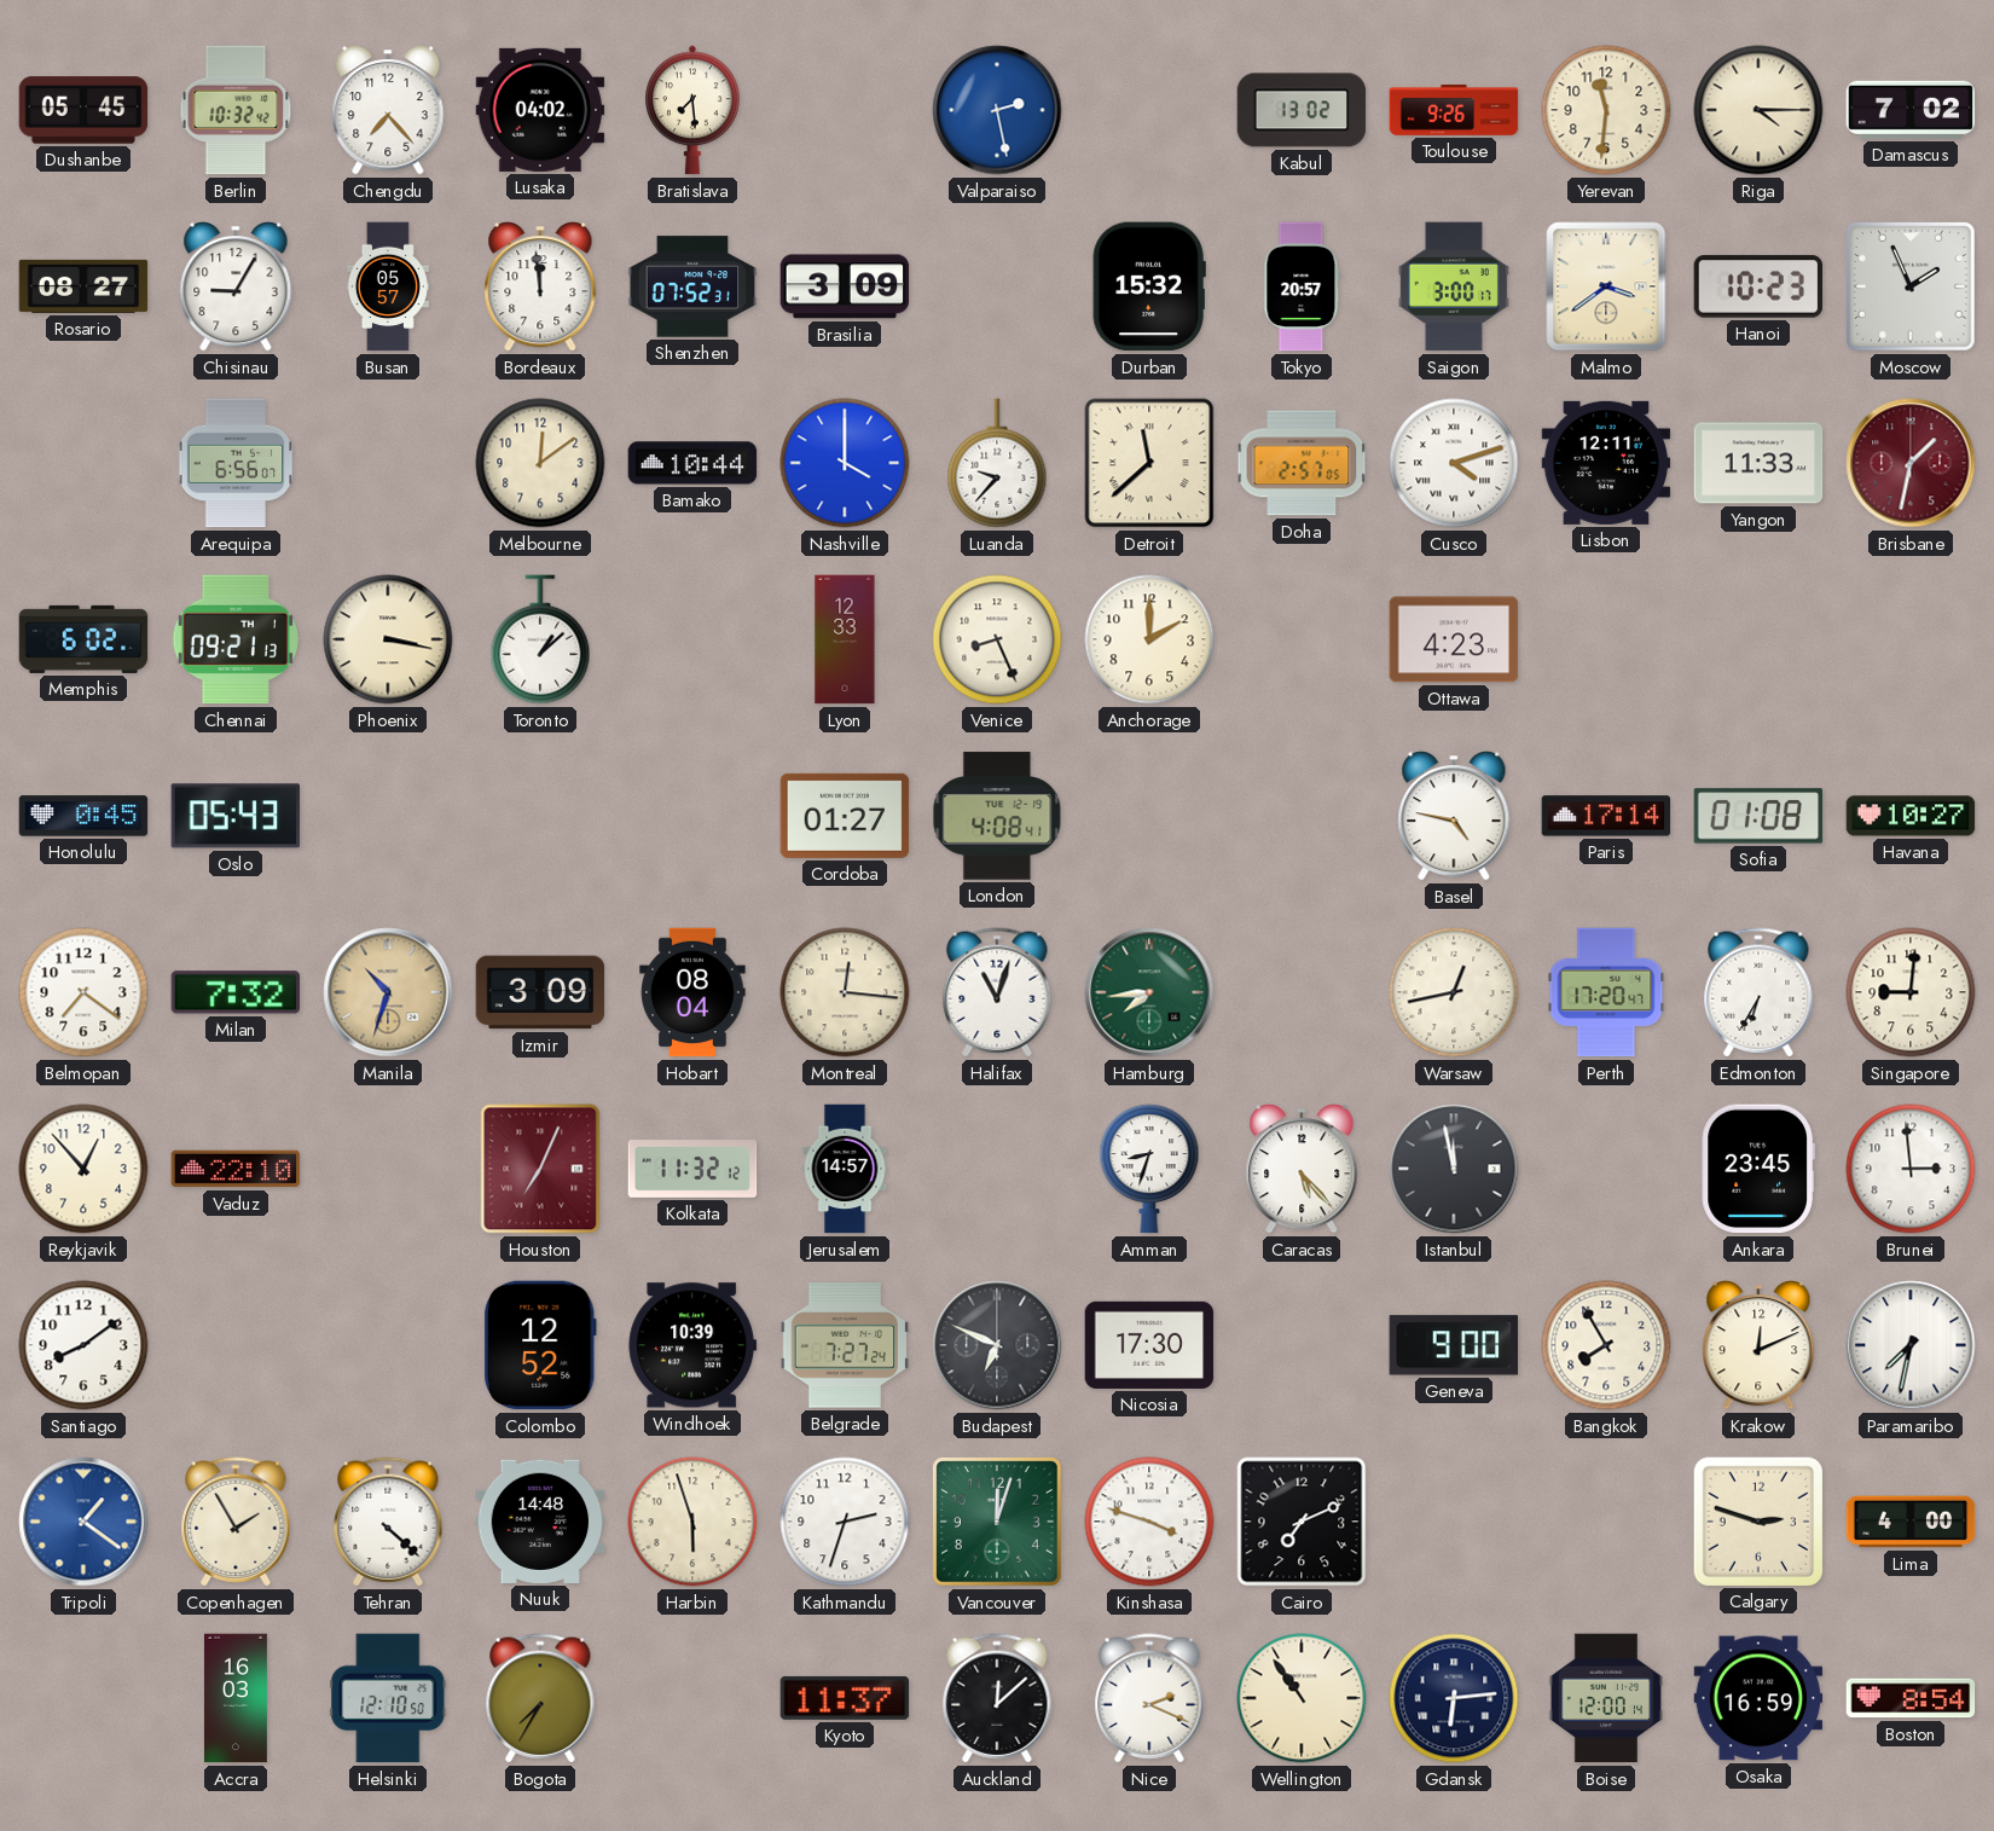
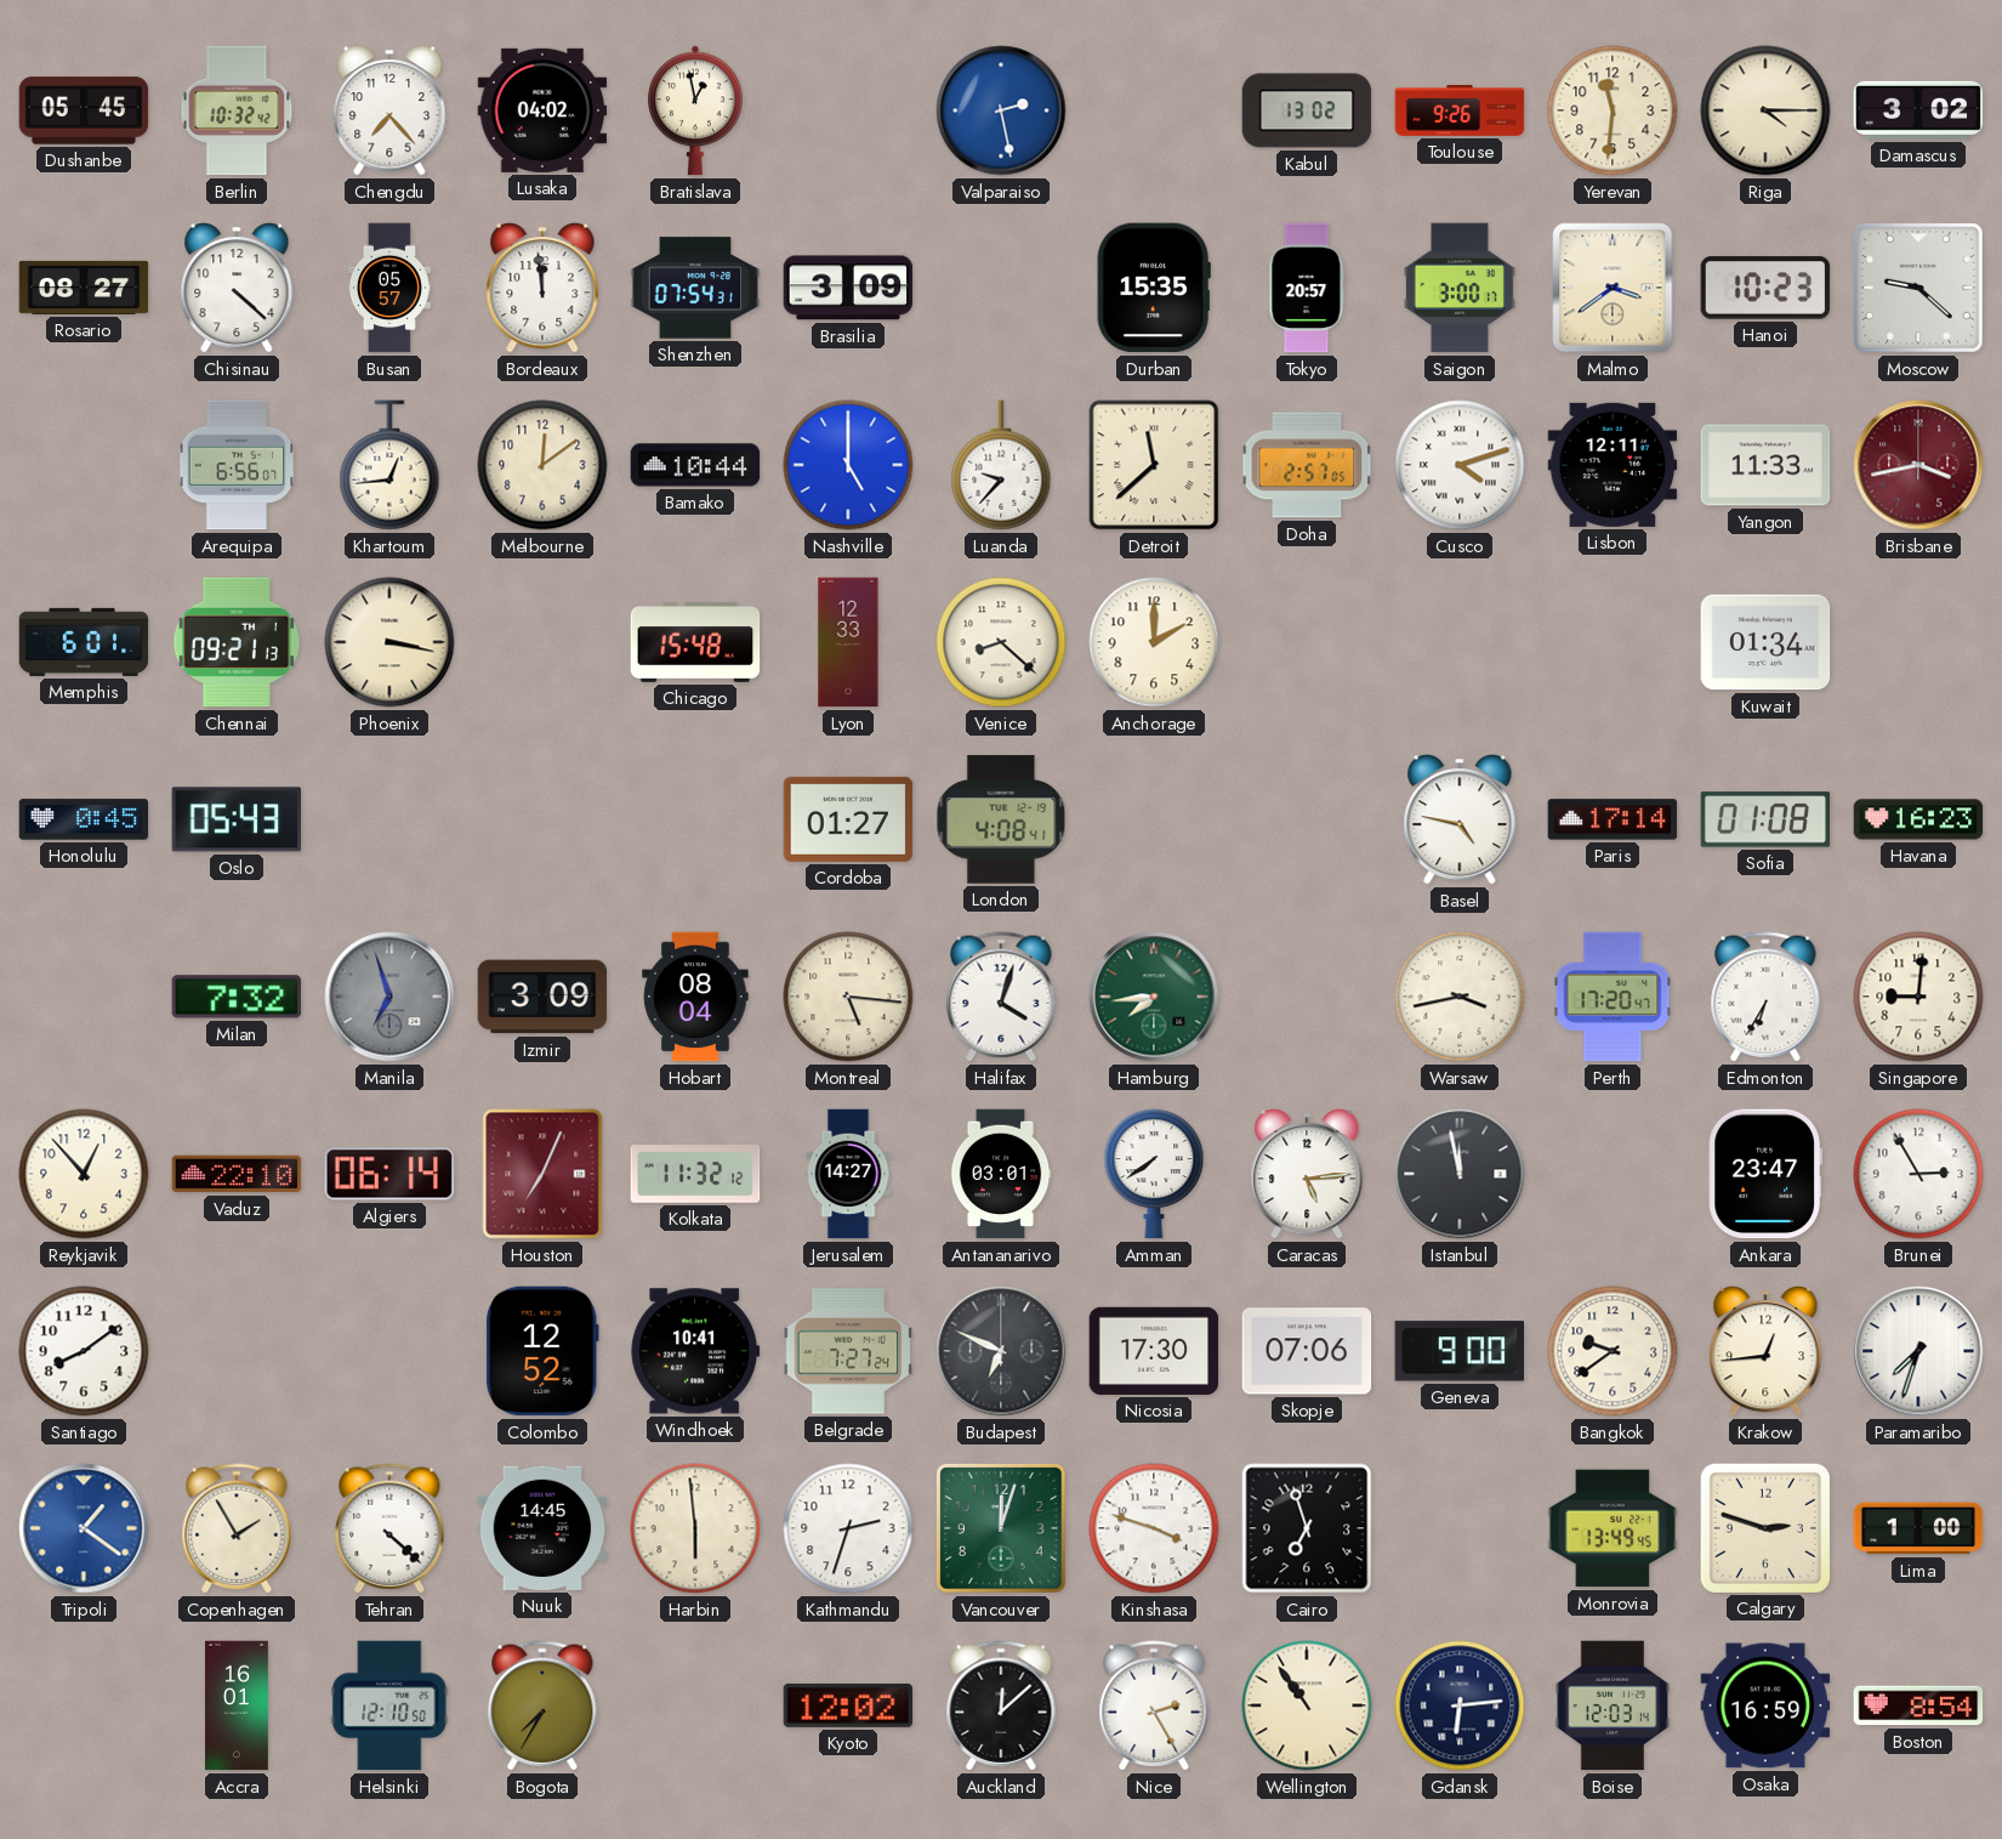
Bratislava: 7:29 -> 12:58 (695, 110)
Damascus: 7:02 -> 3:02 (1918, 110)
Chisinau: 9:05 -> 4:22 (237, 288)
Shenzhen: 07:52 -> 07:54 (695, 288)
Durban: 15:32 -> 15:35 (1154, 288)
Moscow: 1:56 -> 9:22 (1919, 289)
Khartoum: none -> 12:44 (389, 465)
Nashville: 4:00 -> 5:00 (848, 465)
Brisbane: 1:32 -> 3:43 (1918, 465)
Memphis: 6:02 -> 6:01 (84, 642)
Toronto: 1:08 -> none (540, 639)
Chicago: none -> 15:48 (695, 642)
Venice: 8:26 -> 8:22 (1001, 642)
Ottawa: 4:23 -> none (1454, 639)
Kuwait: none -> 01:34 (1765, 642)
Havana: 10:27 -> 16:23 (1918, 819)
Belmopan: 7:21 -> none (83, 992)
Manila: 10:33 -> 6:57 (389, 997)
Manila dial: champagne -> grey (389, 997)
Montreal: 12:16 -> 5:16 (848, 997)
Halifax: 11:03 -> 4:03 (1001, 997)
Warsaw: 12:43 -> 3:43 (1460, 997)
Algiers: none -> 06:14 (389, 1174)
Jerusalem: 14:57 -> 14:27 (848, 1174)
Antananarivo: none -> 03:01 (1001, 1174)
Amman: 8:33 -> 7:39 (1154, 1174)
Caracas: 5:23 -> 5:14 (1307, 1174)
Ankara: 23:45 -> 23:47 (1765, 1174)
Brunei: 2:59 -> 2:55 (1918, 1174)
Windhoek: 10:39 -> 10:41 (695, 1351)
Skopje: none -> 07:06 (1307, 1351)
Bangkok: 7:55 -> 9:39 (1613, 1351)
Krakow: 12:11 -> 12:44 (1765, 1351)
Paramaribo: 7:32 -> 7:33 (1918, 1351)
Nuuk: 14:48 -> 14:45 (542, 1528)
Harbin: 5:57 -> 5:59 (695, 1528)
Cairo: 7:11 -> 6:57 (1307, 1528)
Monrovia: none -> 13:49 (1613, 1528)
Lima: 4:00 -> 1:00 (1918, 1528)
Accra: 16:03 -> 16:01 (237, 1705)
Kyoto: 11:37 -> 12:02 (848, 1705)
Nice: 2:19 -> 2:25 (1154, 1705)
Boise: 12:00 -> 12:03 (1613, 1705)
